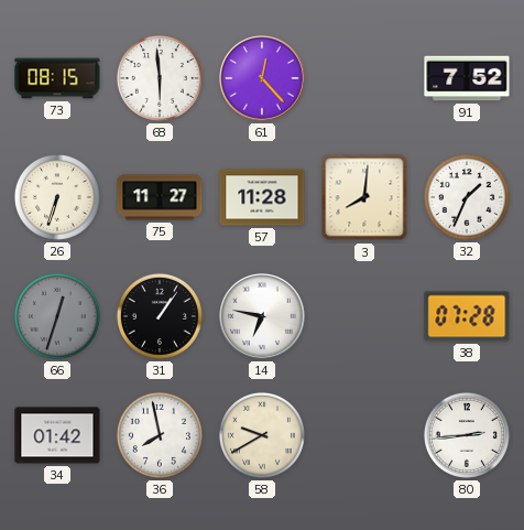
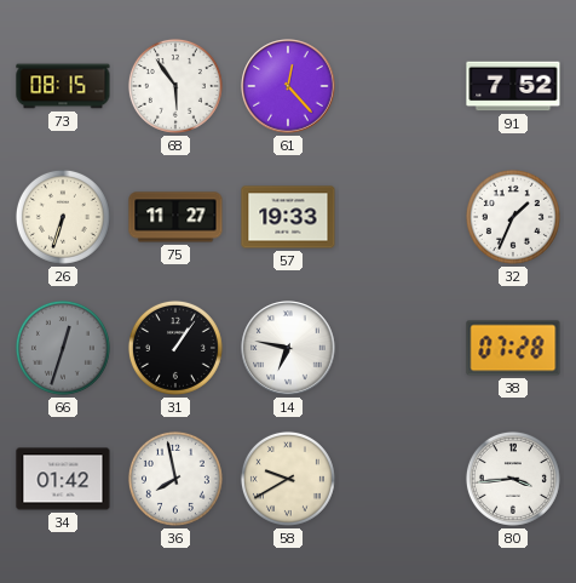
68: 5:59 -> 5:54 (175, 86)
57: 11:28 -> 19:33 (288, 217)
3: 8:01 -> none (364, 197)
80: 2:44 -> 3:44 (513, 479)
